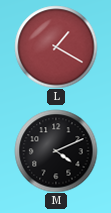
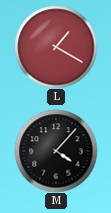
M: 4:11 -> 4:07 (56, 151)
